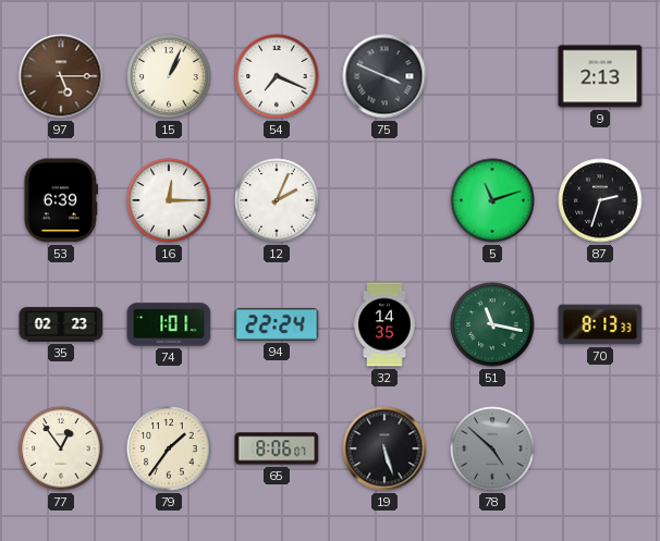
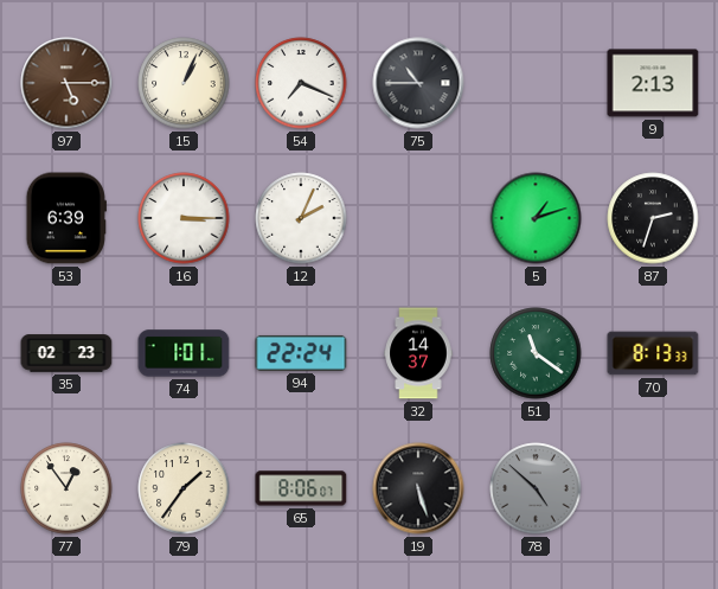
75: 3:49 -> 10:45 (418, 83)
16: 12:15 -> 3:15 (184, 218)
5: 11:12 -> 1:12 (536, 218)
32: 14:35 -> 14:37 (418, 353)
51: 11:17 -> 11:21 (536, 353)
